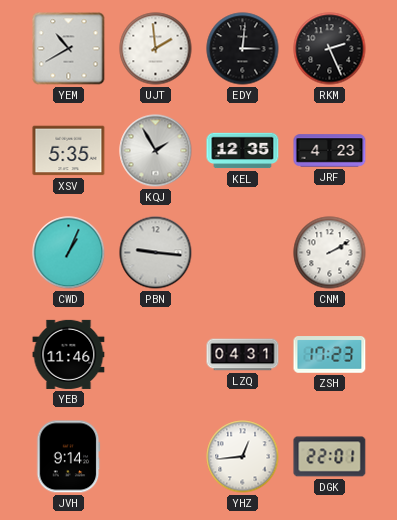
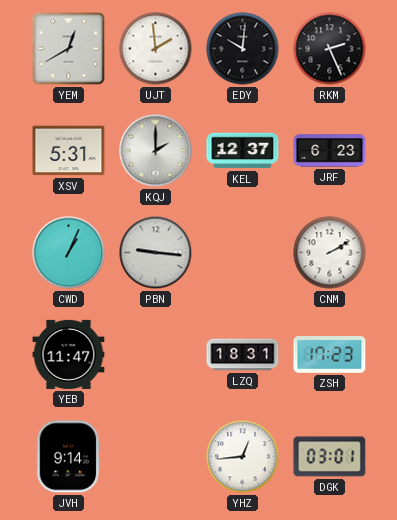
YEM: 10:40 -> 12:40 (69, 49)
EDY: 3:01 -> 10:01 (243, 49)
XSV: 5:35 -> 5:31 (69, 151)
KQJ: 1:55 -> 2:00 (156, 151)
KEL: 12:35 -> 12:37 (243, 151)
JRF: 4:23 -> 6:23 (330, 151)
YEB: 11:46 -> 11:47 (69, 354)
LZQ: 04:31 -> 18:31 (243, 355)
DGK: 22:01 -> 03:01 (330, 457)
